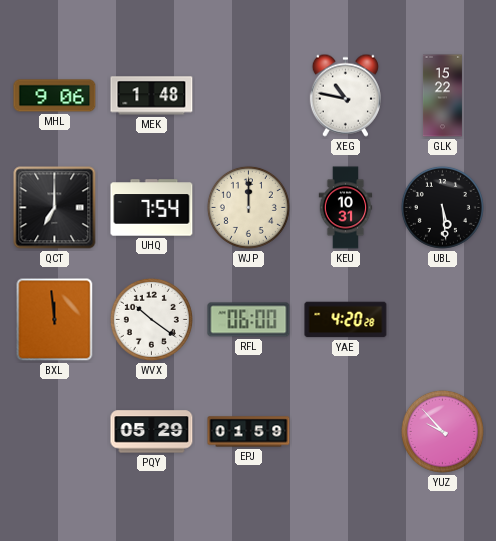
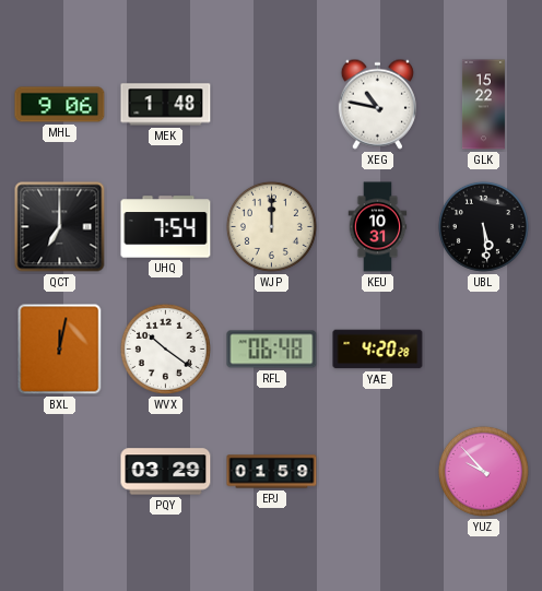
BXL: 11:59 -> 12:02 (60, 350)
RFL: 06:00 -> 06:48 (272, 350)
PQY: 05:29 -> 03:29 (166, 472)
